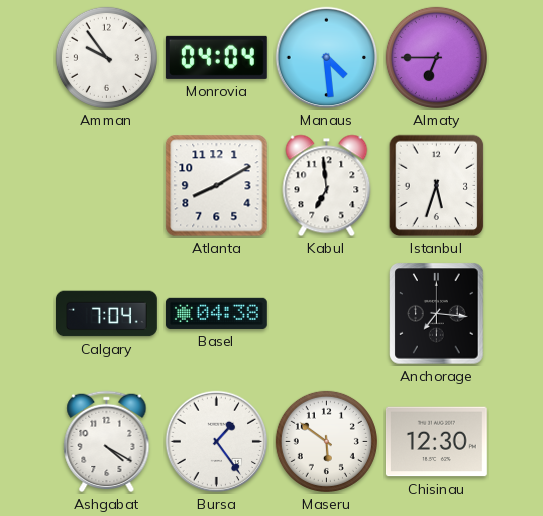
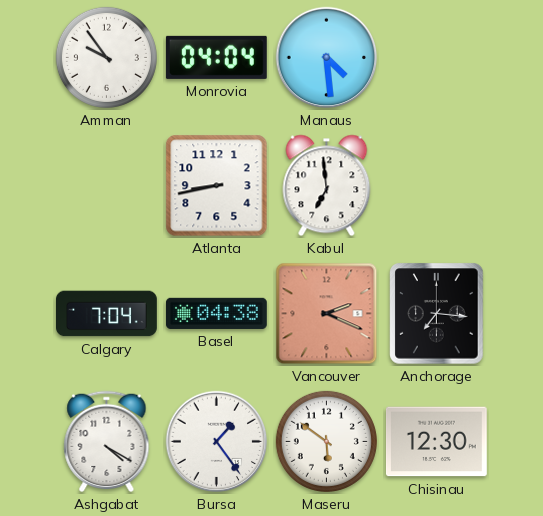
Almaty: 6:45 -> none (436, 57)
Atlanta: 8:10 -> 8:43 (217, 186)
Istanbul: 5:33 -> none (437, 186)
Vancouver: none -> 2:19 (327, 314)
